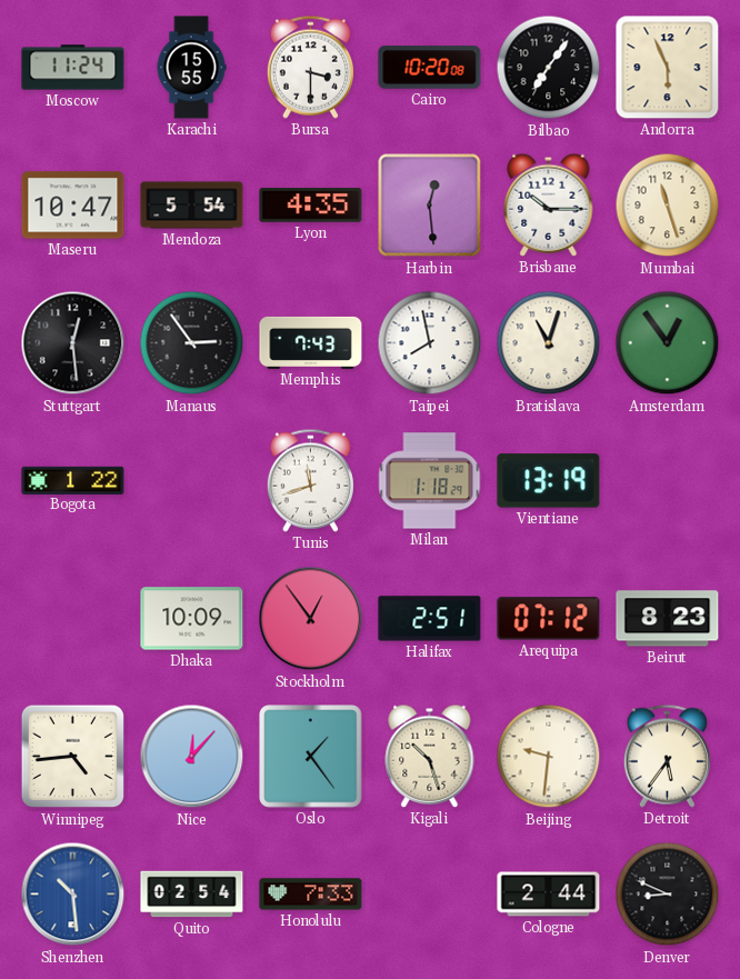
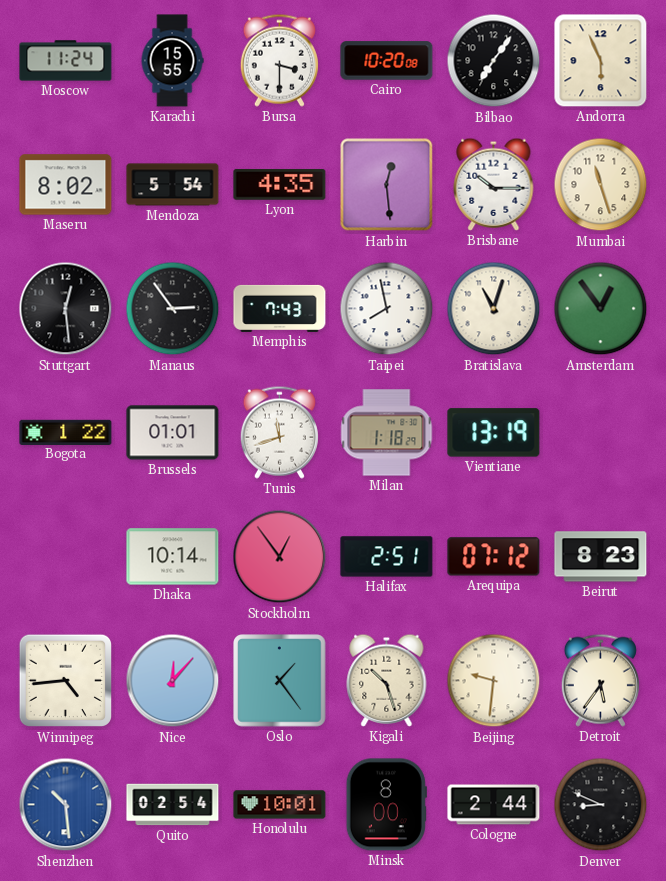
Maseru: 10:47 -> 8:02 (66, 185)
Brussels: none -> 01:01 (173, 433)
Dhaka: 10:09 -> 10:14 (173, 557)
Honolulu: 7:33 -> 10:01 (280, 805)
Minsk: none -> 8:00 (386, 805)
